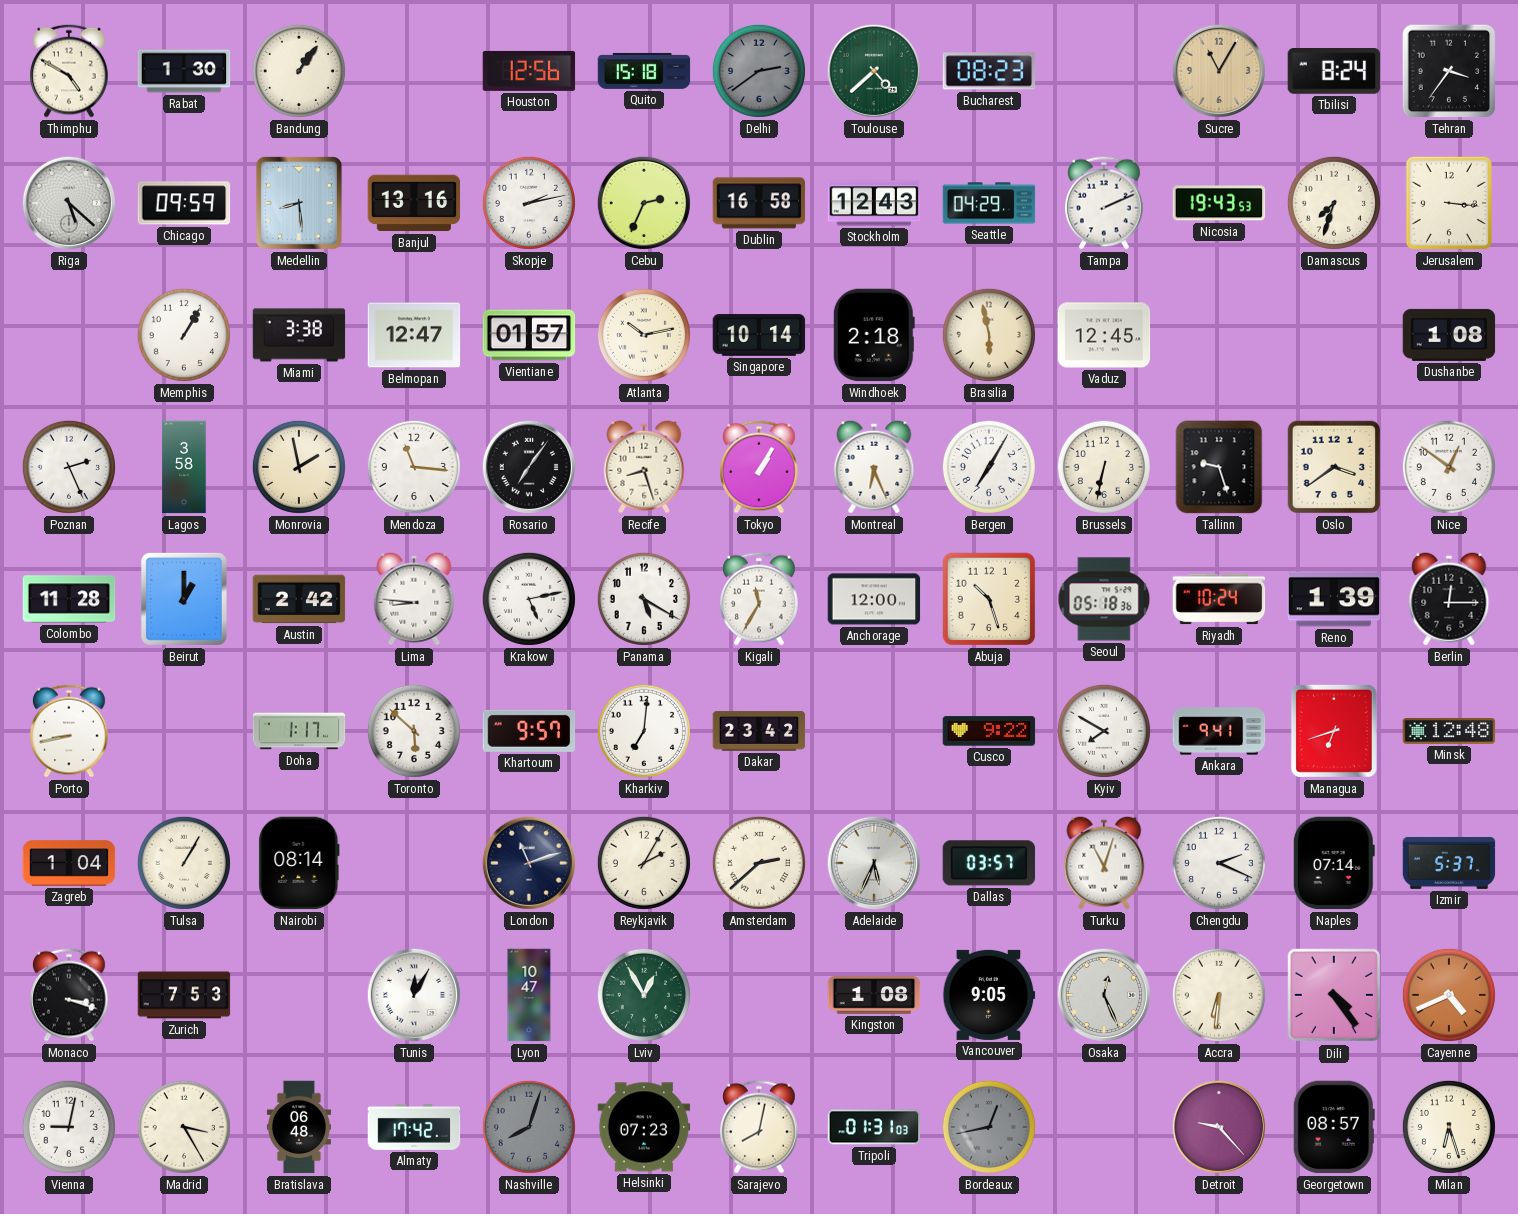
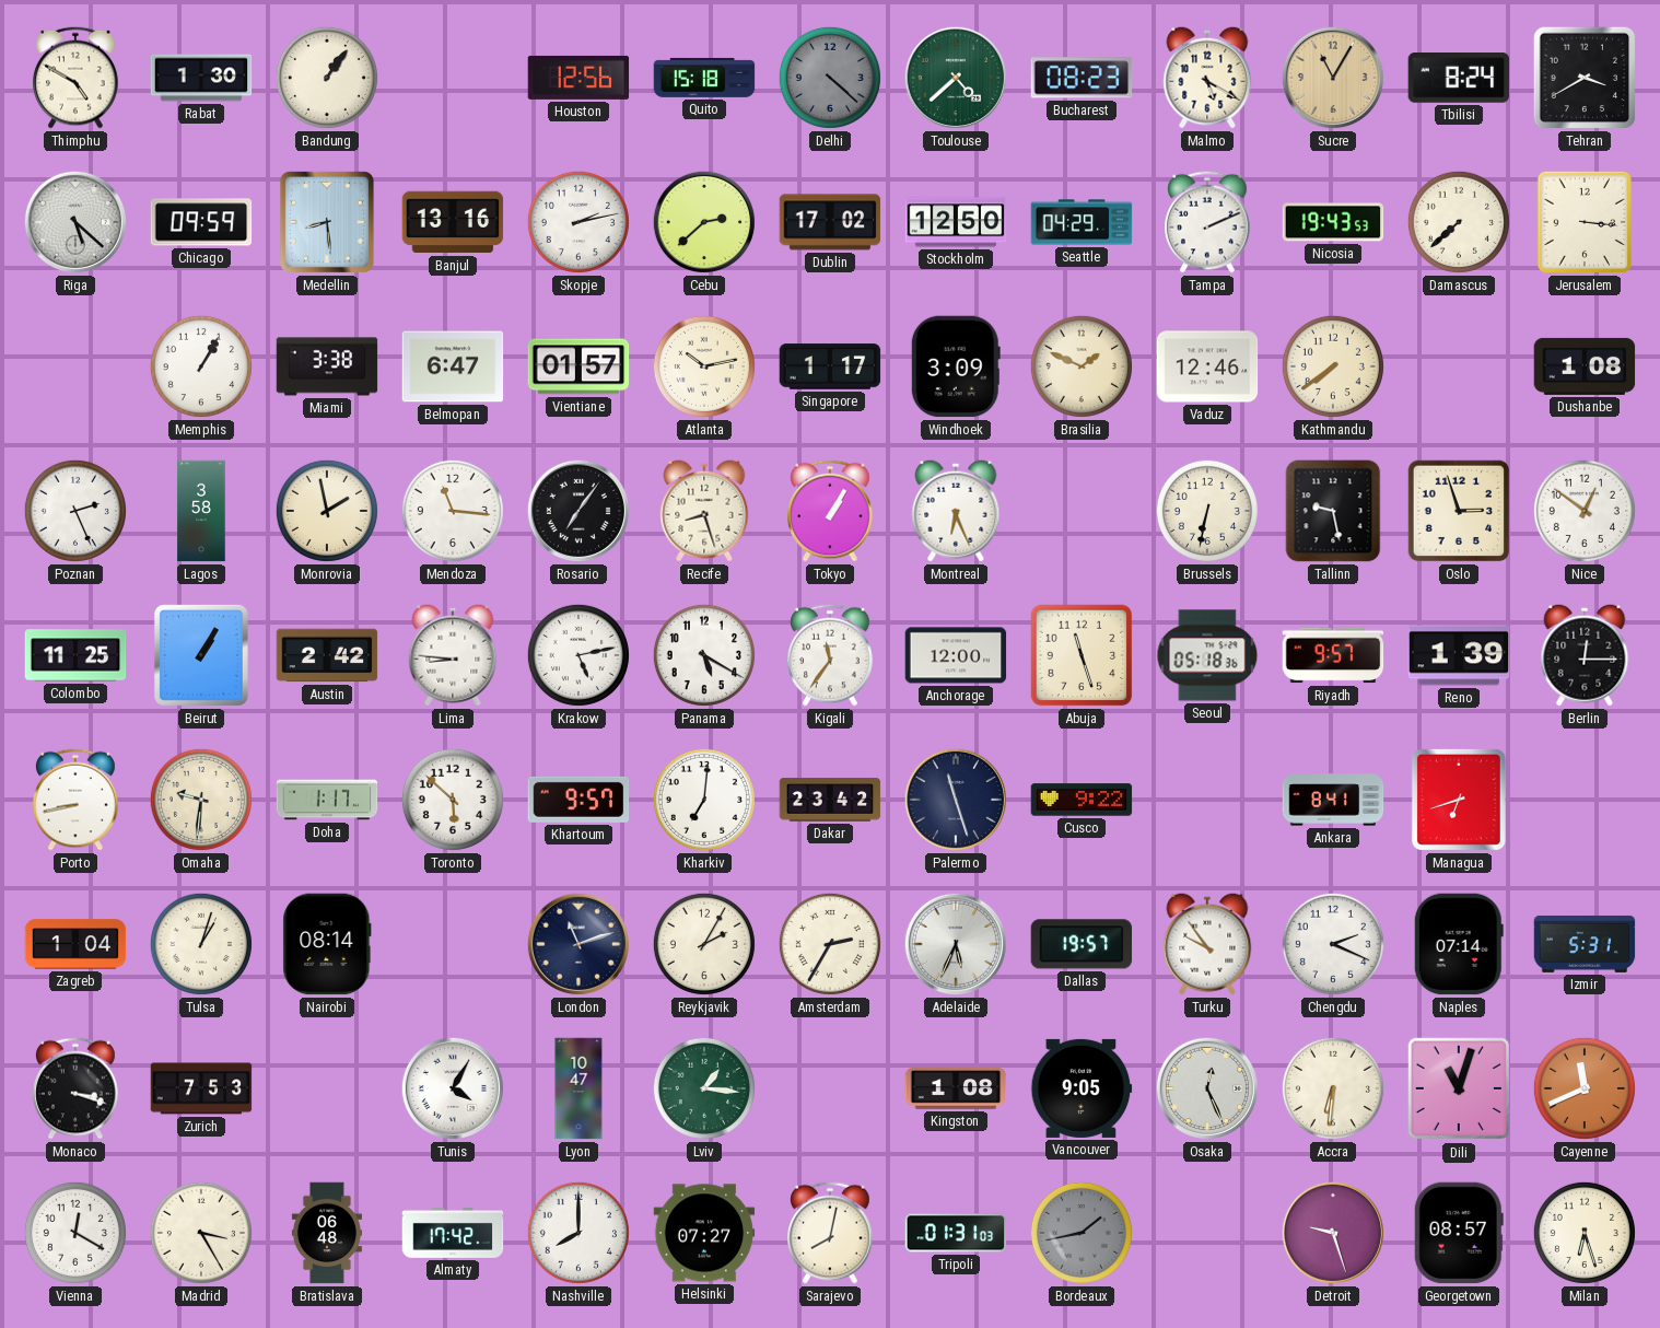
Delhi: 2:39 -> 4:22 (830, 78)
Malmo: none -> 5:20 (1207, 78)
Tehran: 3:36 -> 3:40 (1585, 78)
Cebu: 2:34 -> 2:38 (704, 222)
Dublin: 16:58 -> 17:02 (830, 222)
Stockholm: 12:43 -> 12:50 (956, 222)
Damascus: 7:33 -> 7:38 (1459, 222)
Belmopan: 12:47 -> 6:47 (453, 366)
Singapore: 10:14 -> 1:17 (830, 366)
Windhoek: 2:18 -> 3:09 (956, 366)
Brasilia: 5:58 -> 1:49 (1082, 366)
Vaduz: 12:45 -> 12:46 (1207, 366)
Kathmandu: none -> 7:39 (1333, 366)
Bergen: 7:05 -> none (989, 467)
Tallinn: 9:27 -> 9:28 (1333, 511)
Oslo: 3:39 -> 2:57 (1459, 511)
Colombo: 11:28 -> 11:25 (75, 655)
Beirut: 1:00 -> 1:05 (201, 655)
Kigali: 11:35 -> 11:36 (831, 655)
Abuja: 10:27 -> 11:27 (1082, 655)
Riyadh: 10:24 -> 9:57 (1333, 655)
Omaha: none -> 9:31 (201, 800)
Palermo: none -> 11:27 (956, 800)
Kyiv: 7:50 -> none (1104, 731)
Ankara: 9:41 -> 8:41 (1333, 800)
Minsk: 12:48 -> none (1449, 732)
Tulsa: 1:05 -> 1:03 (201, 944)
Amsterdam: 2:38 -> 2:35 (830, 944)
Dallas: 03:57 -> 19:57 (1082, 944)
Turku: 11:03 -> 9:54 (1207, 944)
Izmir: 5:37 -> 5:31 (1585, 944)
Tunis: 12:05 -> 4:05 (453, 1088)
Lviv: 12:55 -> 1:16 (704, 1088)
Dili: 4:24 -> 11:03 (1459, 1088)
Cayenne: 4:41 -> 11:41 (1585, 1088)
Vienna: 9:02 -> 12:20 (75, 1233)
Nashville: 8:03 -> 8:00 (578, 1233)
Nashville dial: grey -> white (578, 1233)
Helsinki: 07:23 -> 07:27 (704, 1233)
Bordeaux: 12:43 -> 1:43 (1082, 1233)
Detroit: 9:23 -> 9:27 (1333, 1233)
